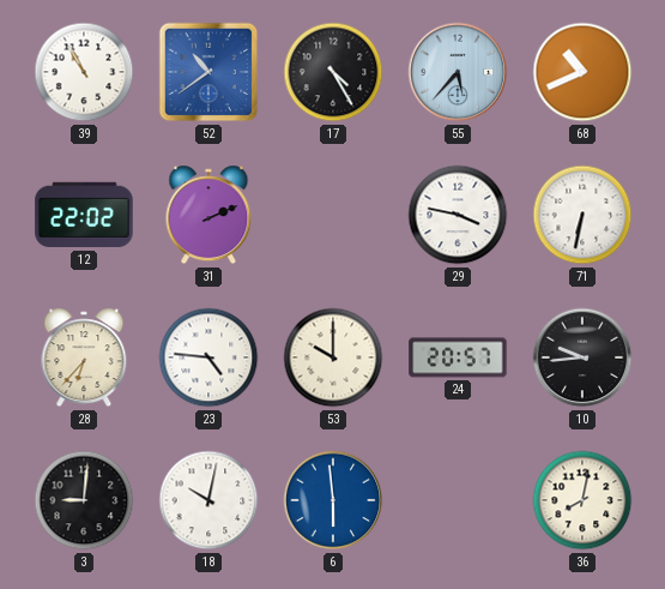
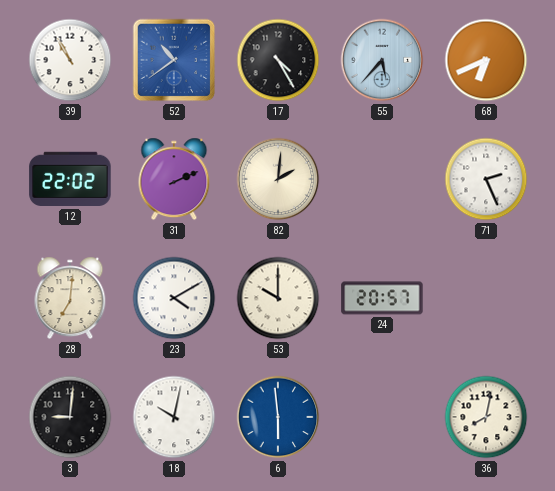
68: 10:41 -> 6:41 (486, 60)
82: none -> 2:01 (278, 179)
29: 3:47 -> none (458, 215)
71: 6:32 -> 2:26 (486, 179)
28: 6:37 -> 7:01 (70, 298)
23: 4:46 -> 4:10 (174, 298)
10: 9:44 -> none (582, 357)
